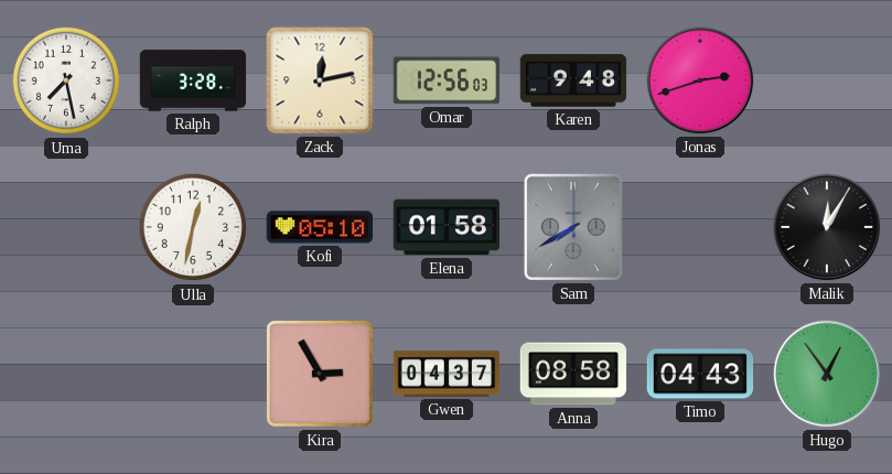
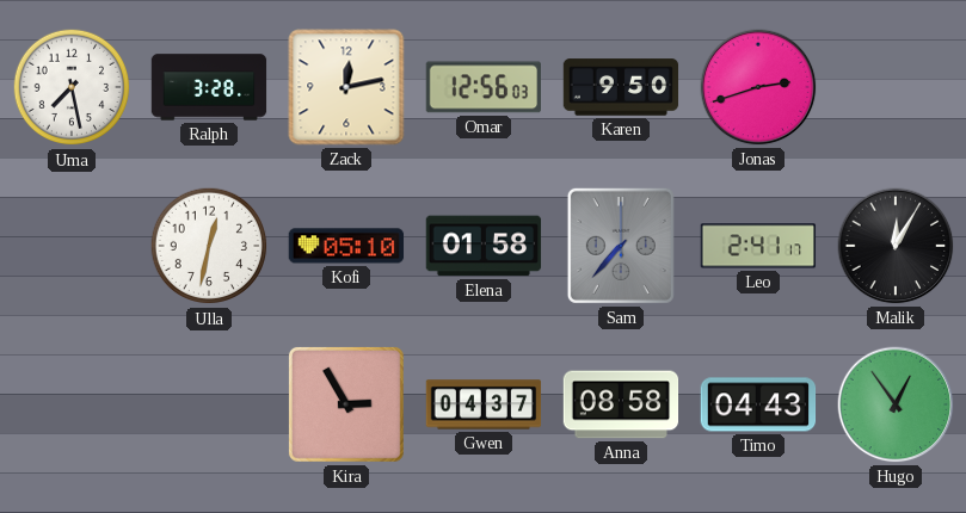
Karen: 9:48 -> 9:50 (621, 87)
Sam: 7:40 -> 7:37 (621, 246)
Leo: none -> 2:41 (758, 246)
